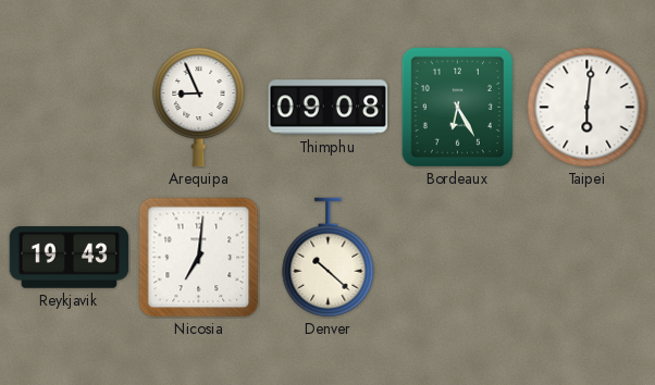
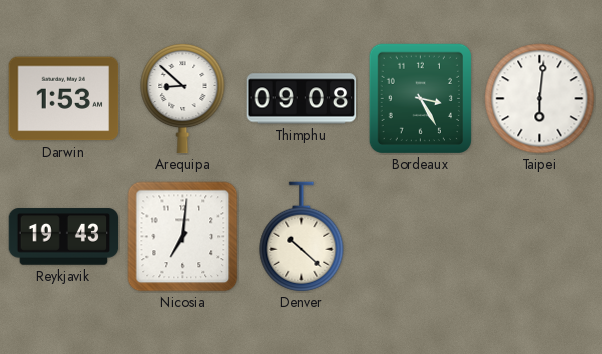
Darwin: none -> 1:53 (64, 99)
Arequipa: 8:56 -> 8:52 (183, 98)
Bordeaux: 6:25 -> 3:25 (420, 98)
